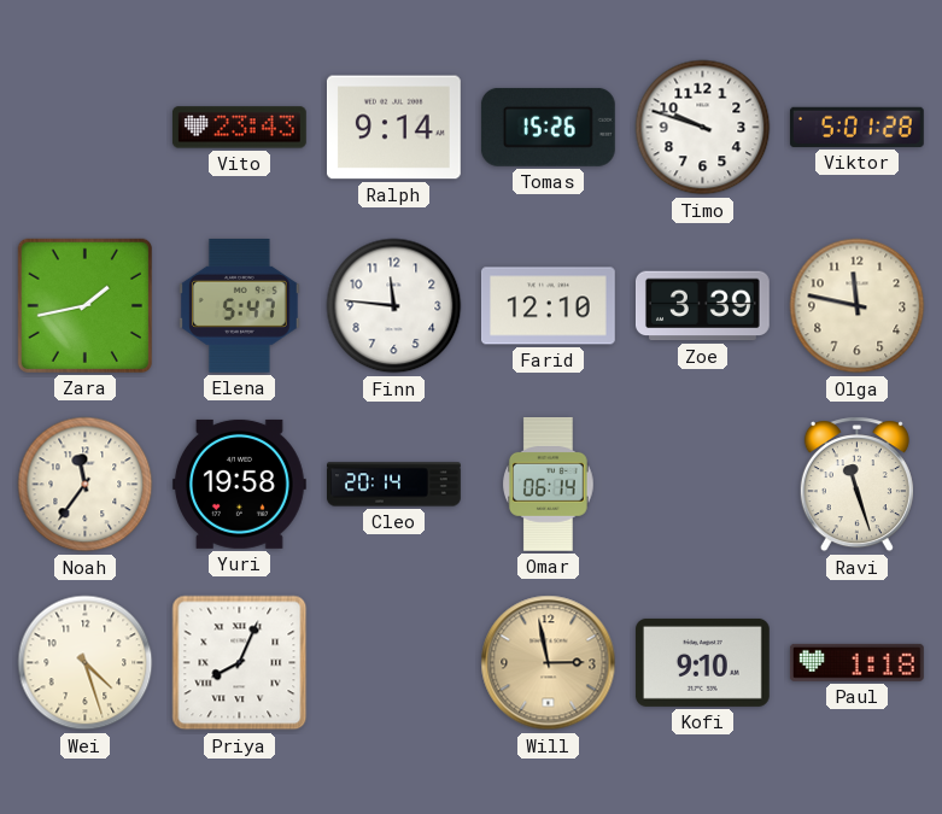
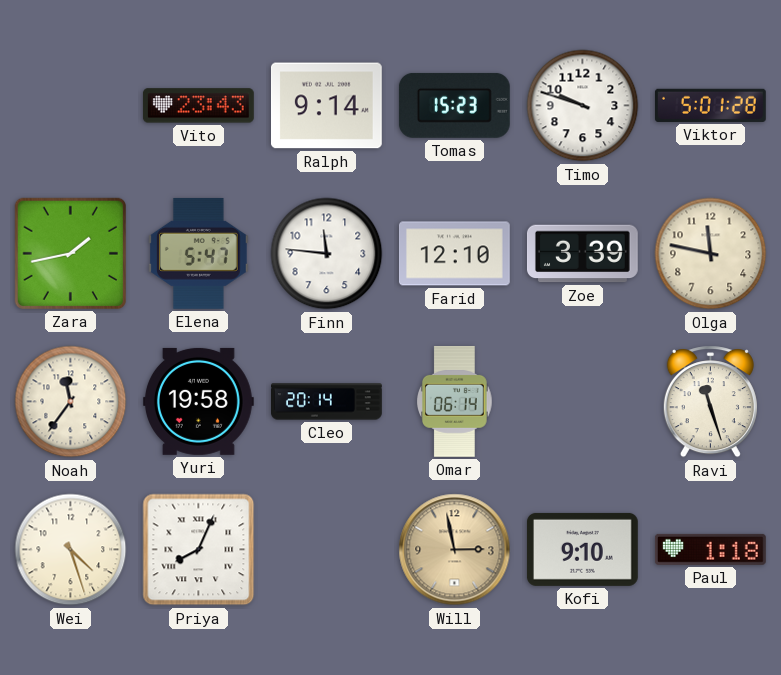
Tomas: 15:26 -> 15:23 (454, 105)
